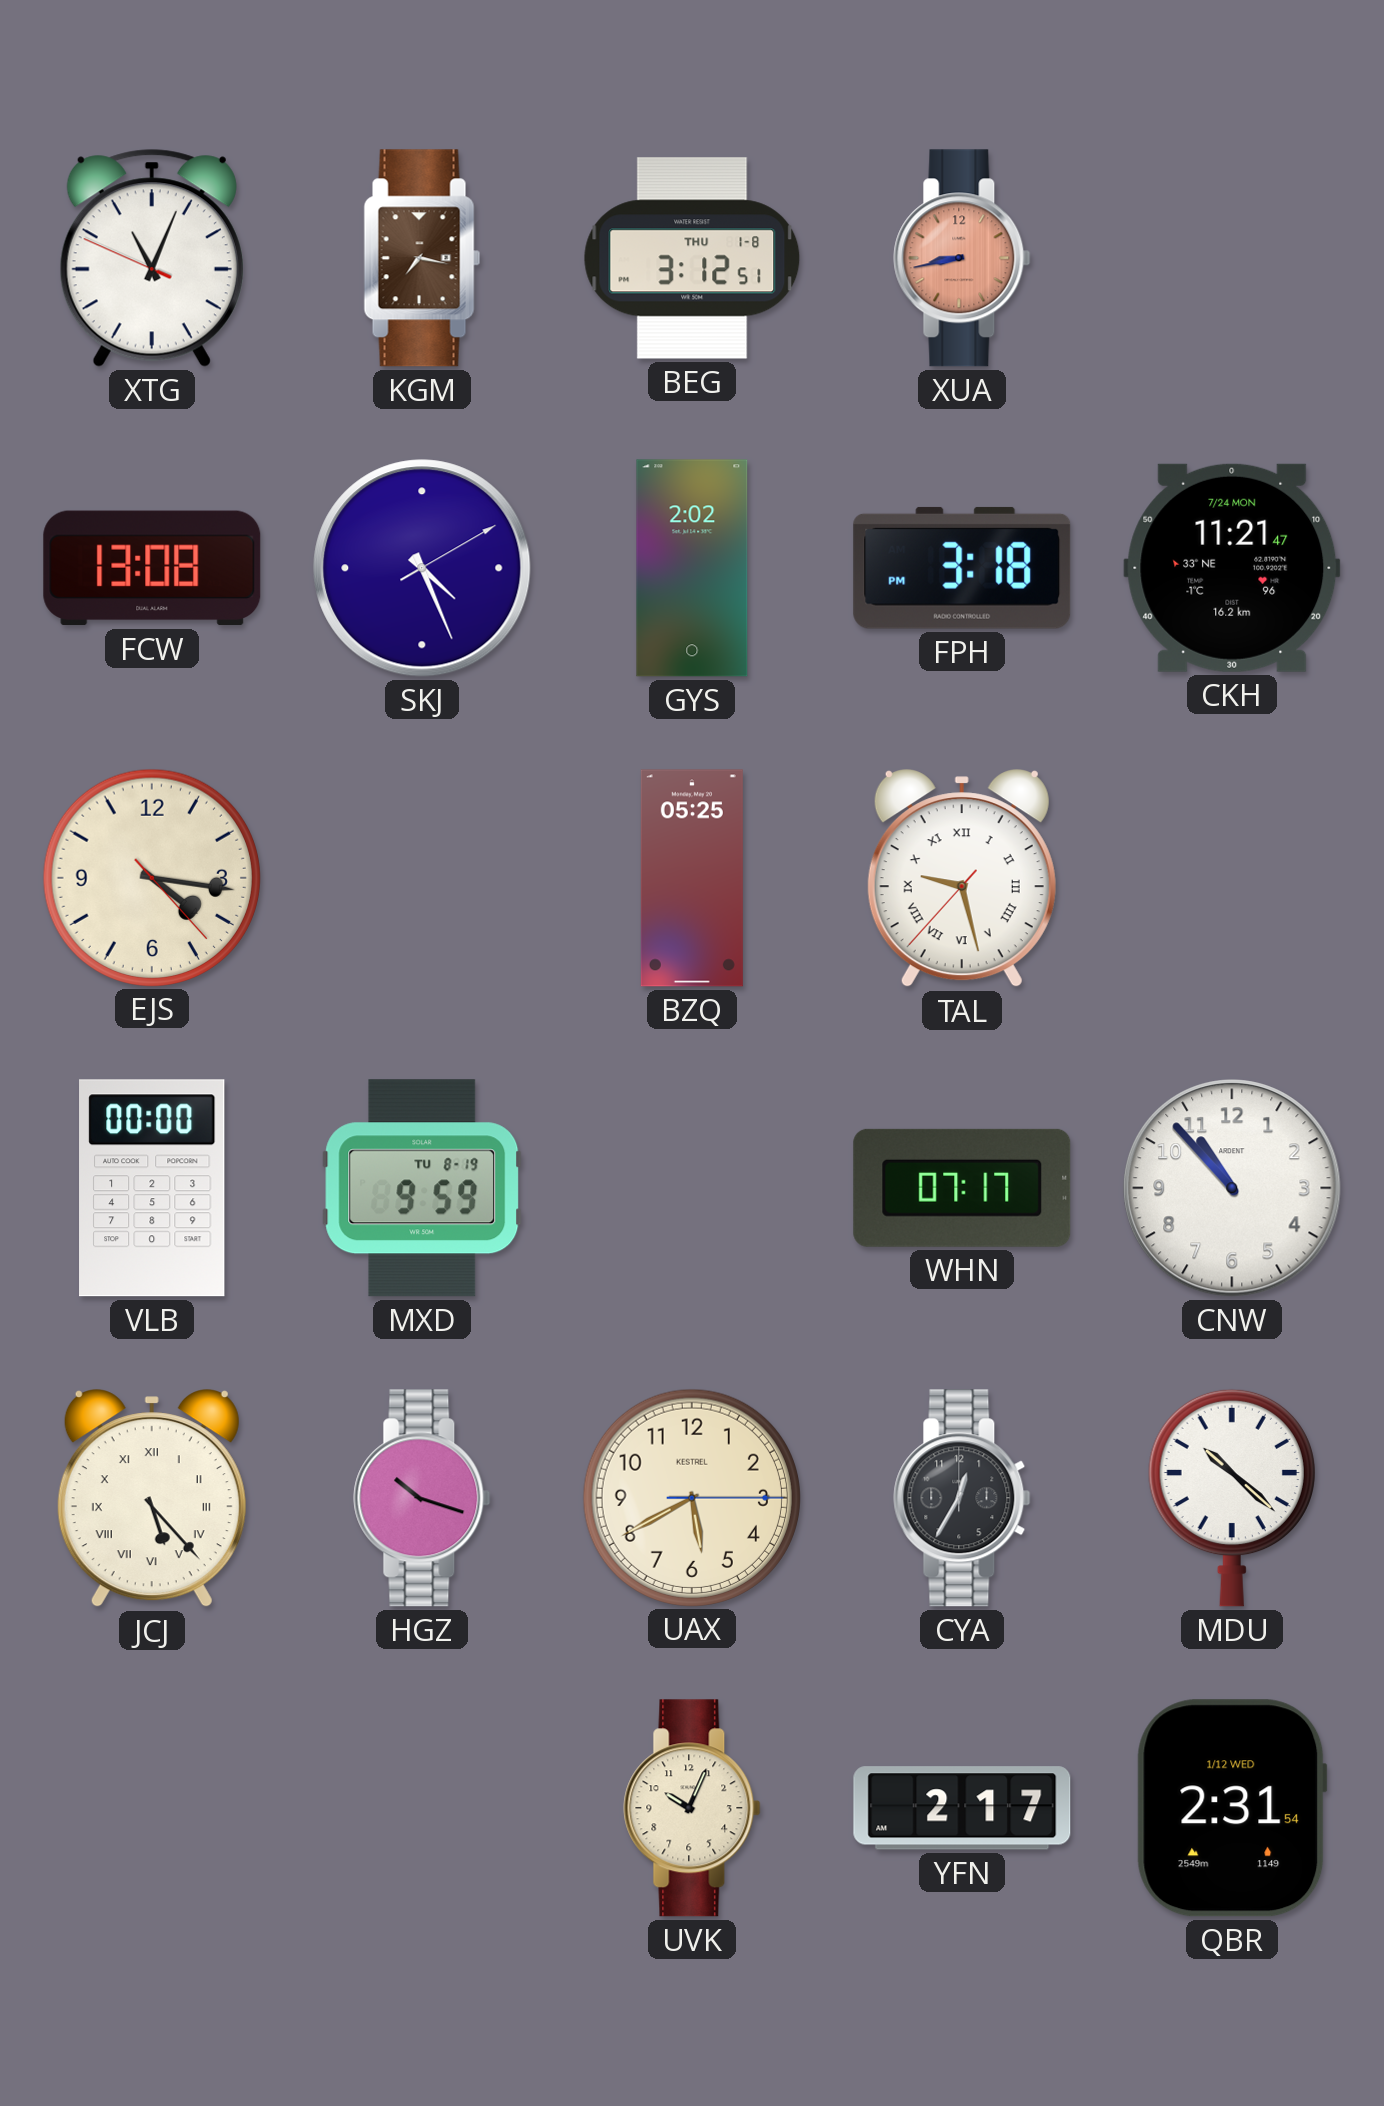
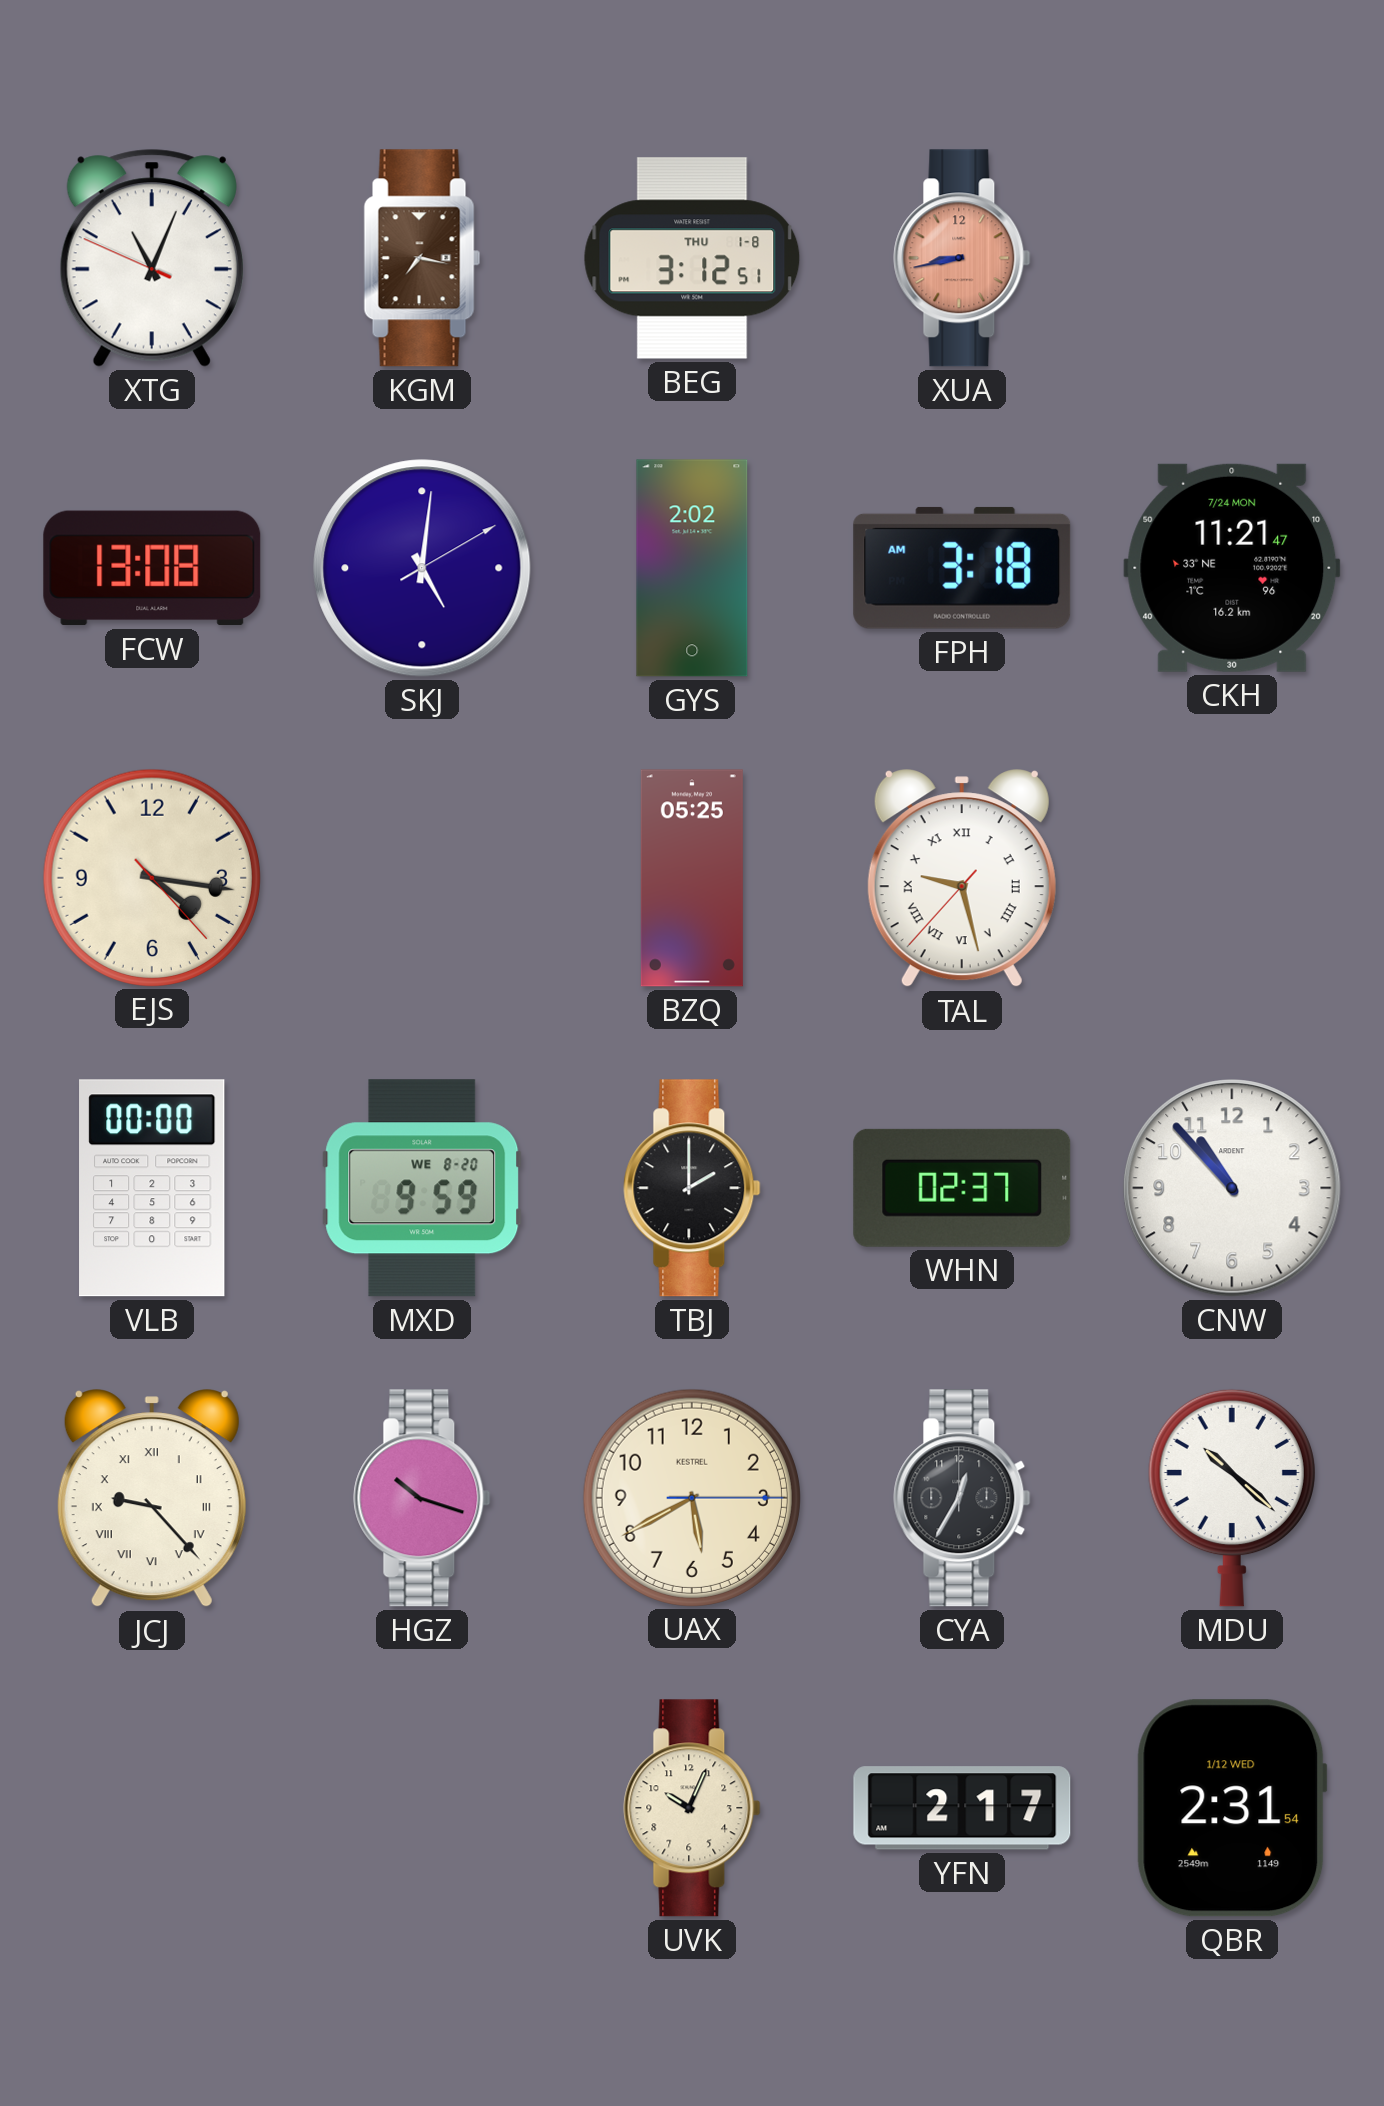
SKJ: 4:26 -> 5:01 (422, 568)
FPH: 3:18 PM -> 3:18 AM (962, 568)
MXD date: TU 8-19 -> WE 8-20 (422, 1188)
TBJ: none -> 2:00 (692, 1188)
WHN: 07:17 -> 02:37 (962, 1188)
JCJ: 5:23 -> 9:23 (152, 1499)
